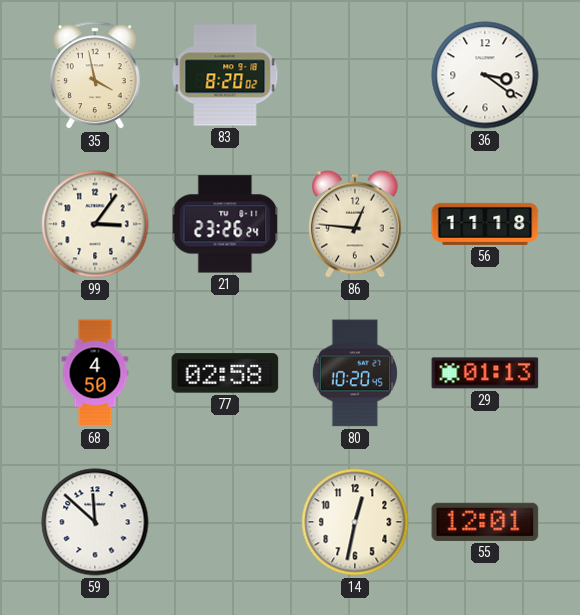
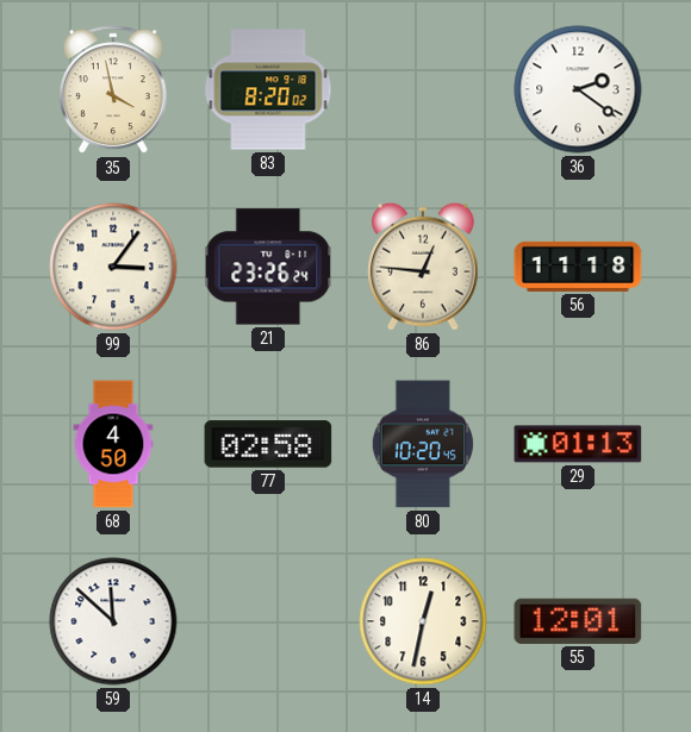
36: 3:21 -> 2:21 (578, 89)
